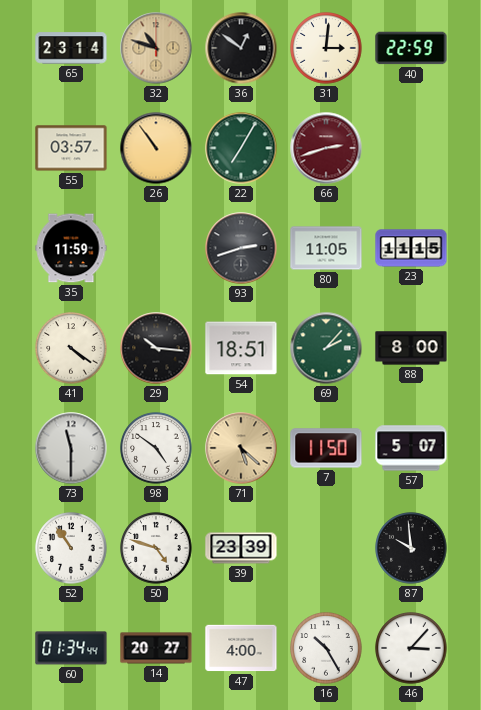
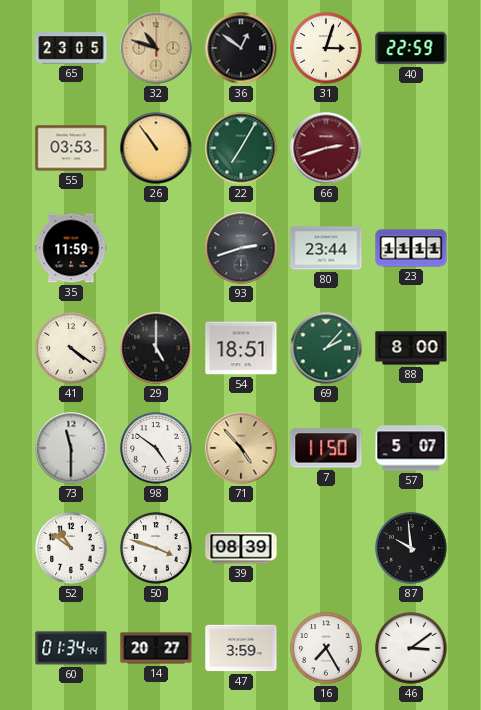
65: 23:14 -> 23:05 (71, 48)
31: 3:01 -> 3:03 (326, 48)
55: 03:57 -> 03:53 (71, 148)
80: 11:05 -> 23:44 (326, 248)
23: 11:15 -> 11:11 (411, 248)
29: 10:16 -> 5:00 (156, 348)
71: 5:22 -> 4:53 (241, 448)
52: 10:54 -> 10:51 (71, 548)
50: 4:48 -> 3:48 (156, 548)
39: 23:39 -> 08:39 (241, 548)
47: 4:00 -> 3:59 (241, 648)
16: 10:25 -> 7:25 (326, 648)
46: 3:07 -> 3:09 (411, 648)
